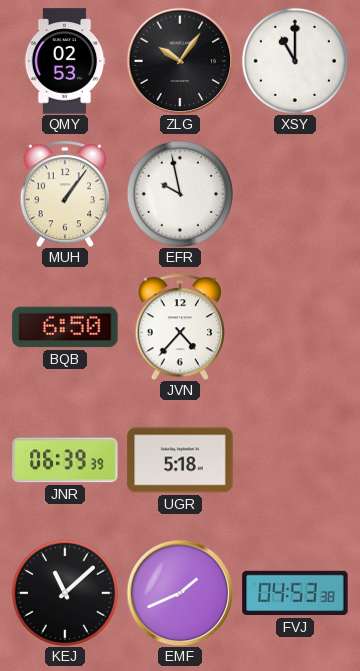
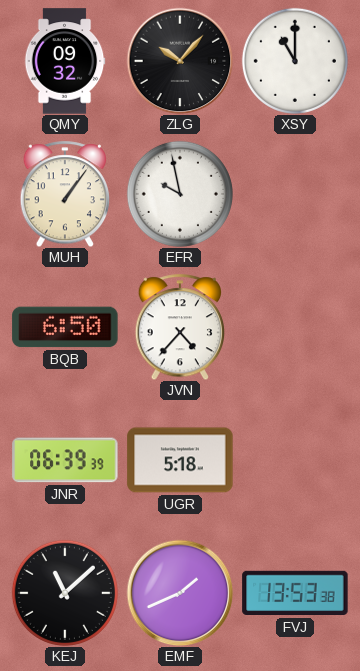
QMY: 02:53 -> 09:32 (65, 61)
ZLG: 10:06 -> 10:07 (180, 61)
FVJ: 04:53 -> 13:53 (295, 593)
